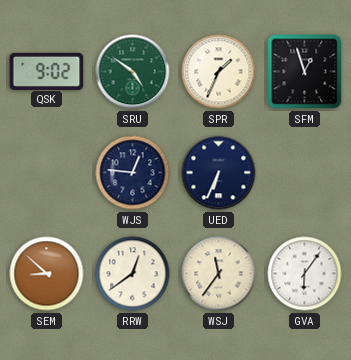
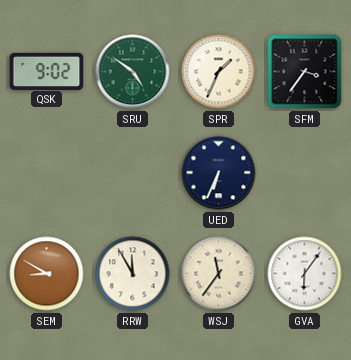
SFM: 12:57 -> 3:36 (305, 72)
WJS: 12:46 -> none (133, 173)
SEM: 8:52 -> 8:50 (47, 274)
RRW: 12:39 -> 11:55 (133, 274)
